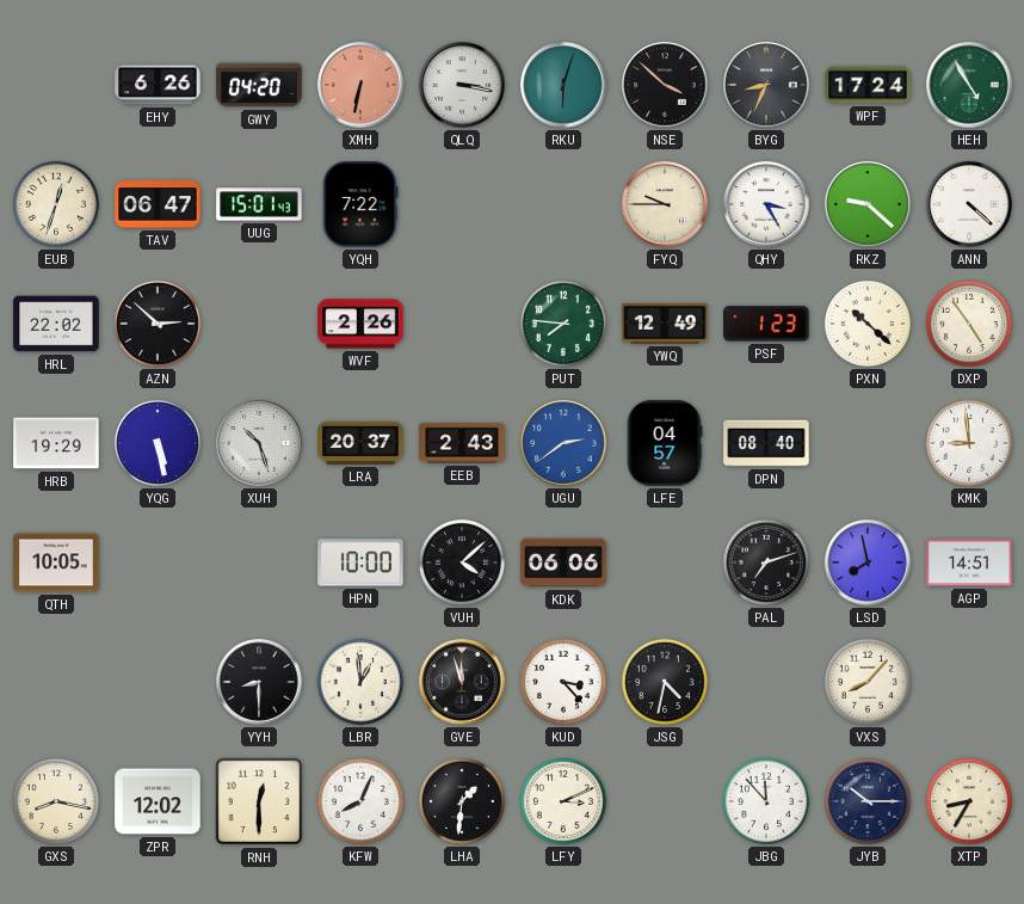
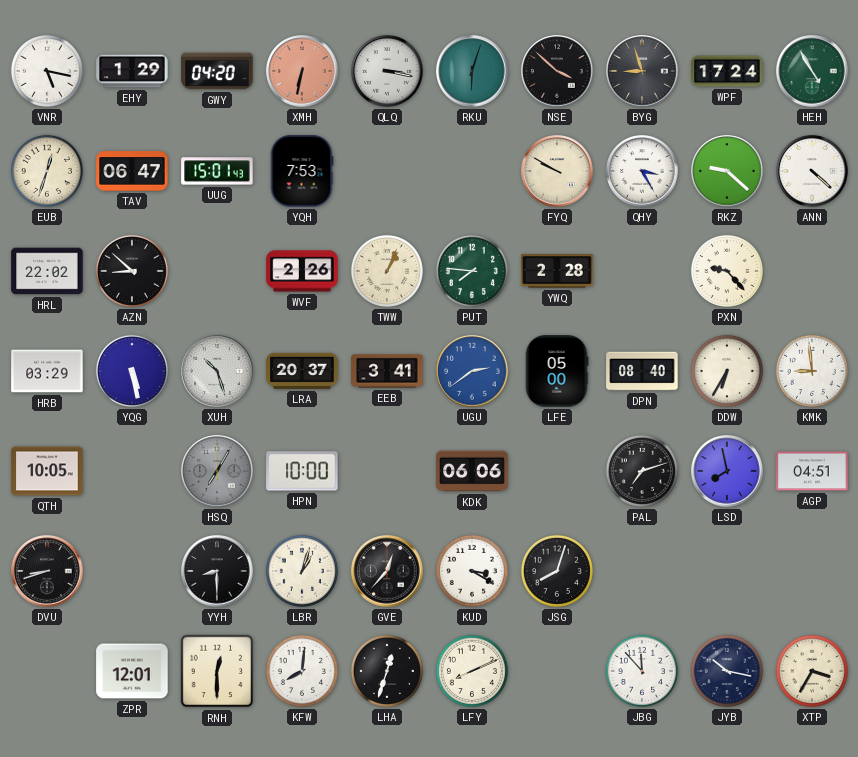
VNR: none -> 5:17 (47, 71)
EHY: 6:26 -> 1:29 (132, 71)
BYG: 8:34 -> 8:57 (642, 71)
YQH: 7:22 -> 7:53 (302, 171)
FYQ: 9:45 -> 9:50 (557, 171)
AZN: 2:52 -> 8:52 (132, 271)
TWW: none -> 1:04 (387, 271)
YWQ: 12:49 -> 2:28 (557, 271)
PSF: 1:23 -> none (766, 324)
PXN: 10:22 -> 9:23 (727, 271)
DXP: 4:54 -> none (969, 324)
HRB: 19:29 -> 03:29 (47, 371)
EEB: 2:43 -> 3:41 (387, 371)
LFE: 04:57 -> 05:00 (557, 371)
DDW: none -> 6:35 (727, 371)
HSQ: none -> 7:05 (217, 471)
VUH: 4:08 -> none (462, 562)
AGP: 14:51 -> 04:51 (812, 471)
DVU: none -> 8:42 (47, 571)
LBR: 12:59 -> 1:03 (302, 571)
GVE: 11:57 -> 12:37 (387, 571)
KUD: 3:23 -> 3:20 (472, 571)
JSG: 4:32 -> 8:03 (557, 571)
VXS: 8:07 -> none (868, 682)
GXS: 8:17 -> none (56, 801)
ZPR: 12:02 -> 12:01 (132, 671)
KFW: 8:04 -> 8:01 (302, 671)
LHA: 1:31 -> 12:33 (387, 671)
LFY: 3:11 -> 8:11 (472, 671)
JYB: 10:15 -> 10:17 (727, 671)
XTP: 8:35 -> 3:35 (812, 671)
